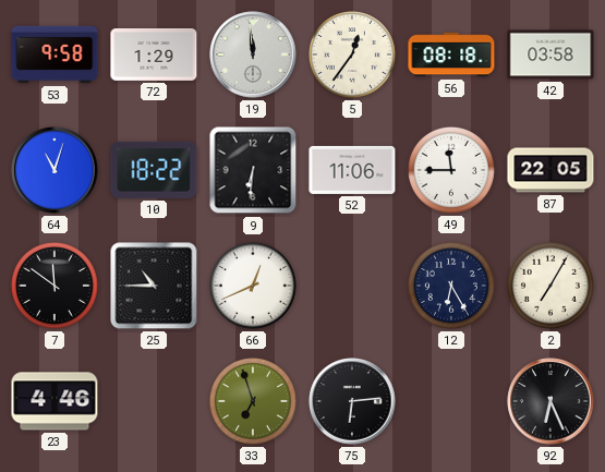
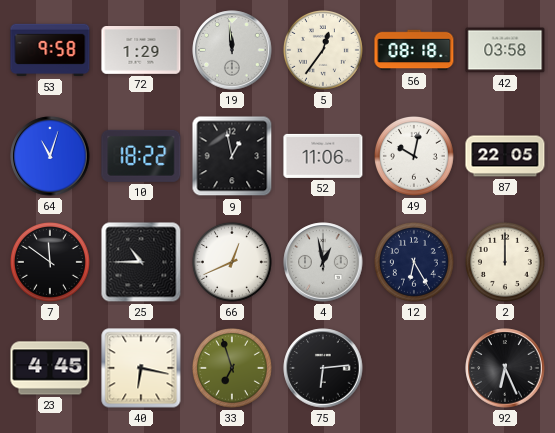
9: 6:31 -> 12:58 (232, 156)
49: 11:45 -> 10:02 (414, 156)
4: none -> 12:58 (323, 262)
2: 7:05 -> 12:00 (505, 262)
23: 4:46 -> 4:45 (50, 368)
40: none -> 6:17 (141, 368)
